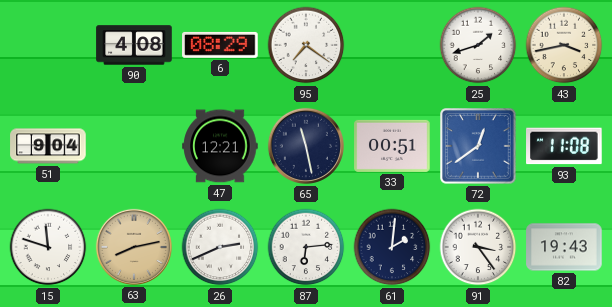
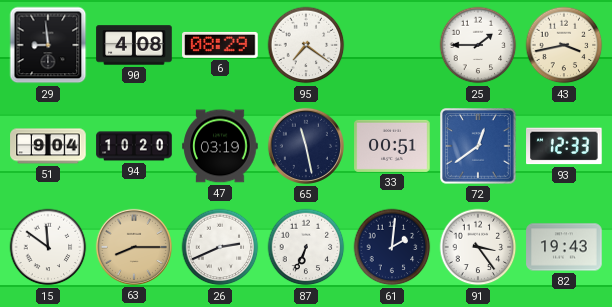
29: none -> 8:59 (48, 45)
25: 1:42 -> 1:45 (478, 45)
94: none -> 10:20 (134, 146)
47: 12:21 -> 03:19 (220, 146)
93: 11:08 -> 12:33 (564, 146)
15: 11:48 -> 11:51 (48, 247)
63: 8:13 -> 8:15 (134, 247)
87: 6:14 -> 6:34 (306, 247)
